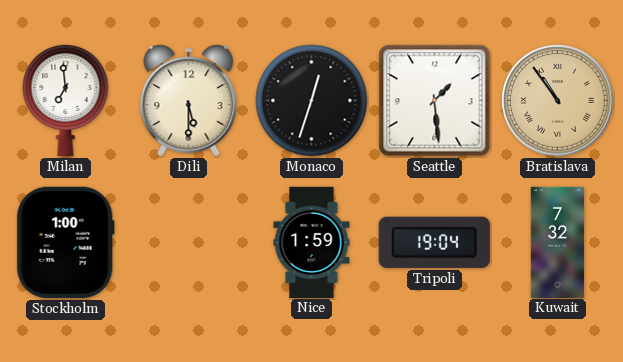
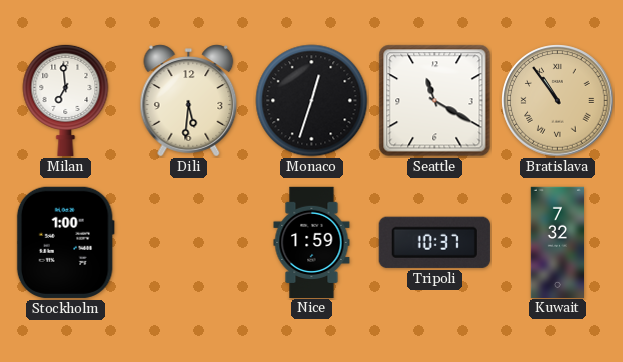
Dili: 5:30 -> 5:31 (189, 101)
Seattle: 1:29 -> 11:20 (435, 101)
Tripoli: 19:04 -> 10:37 (434, 242)
